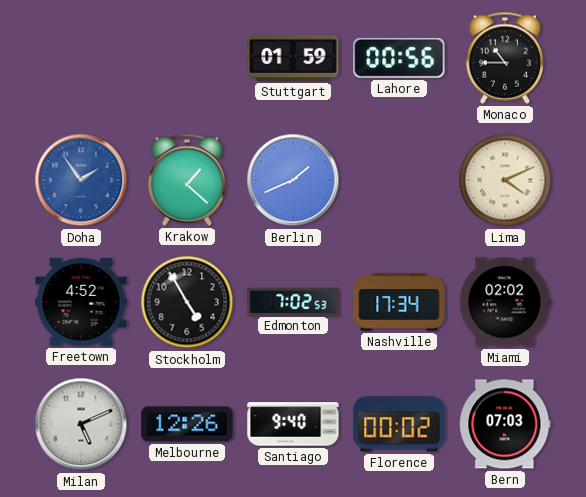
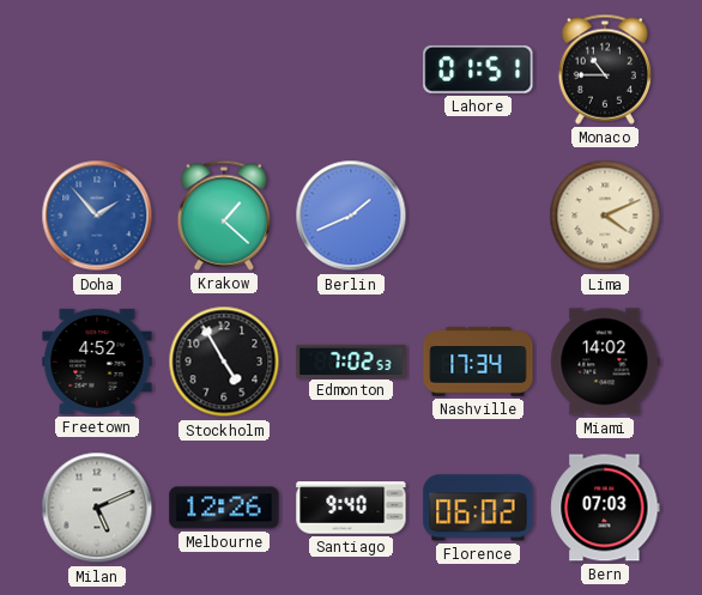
Stuttgart: 01:59 -> none (293, 58)
Lahore: 00:56 -> 01:51 (478, 69)
Doha: 1:54 -> 1:53 (97, 215)
Miami: 02:02 -> 14:02 (605, 362)
Florence: 00:02 -> 06:02 (478, 508)
